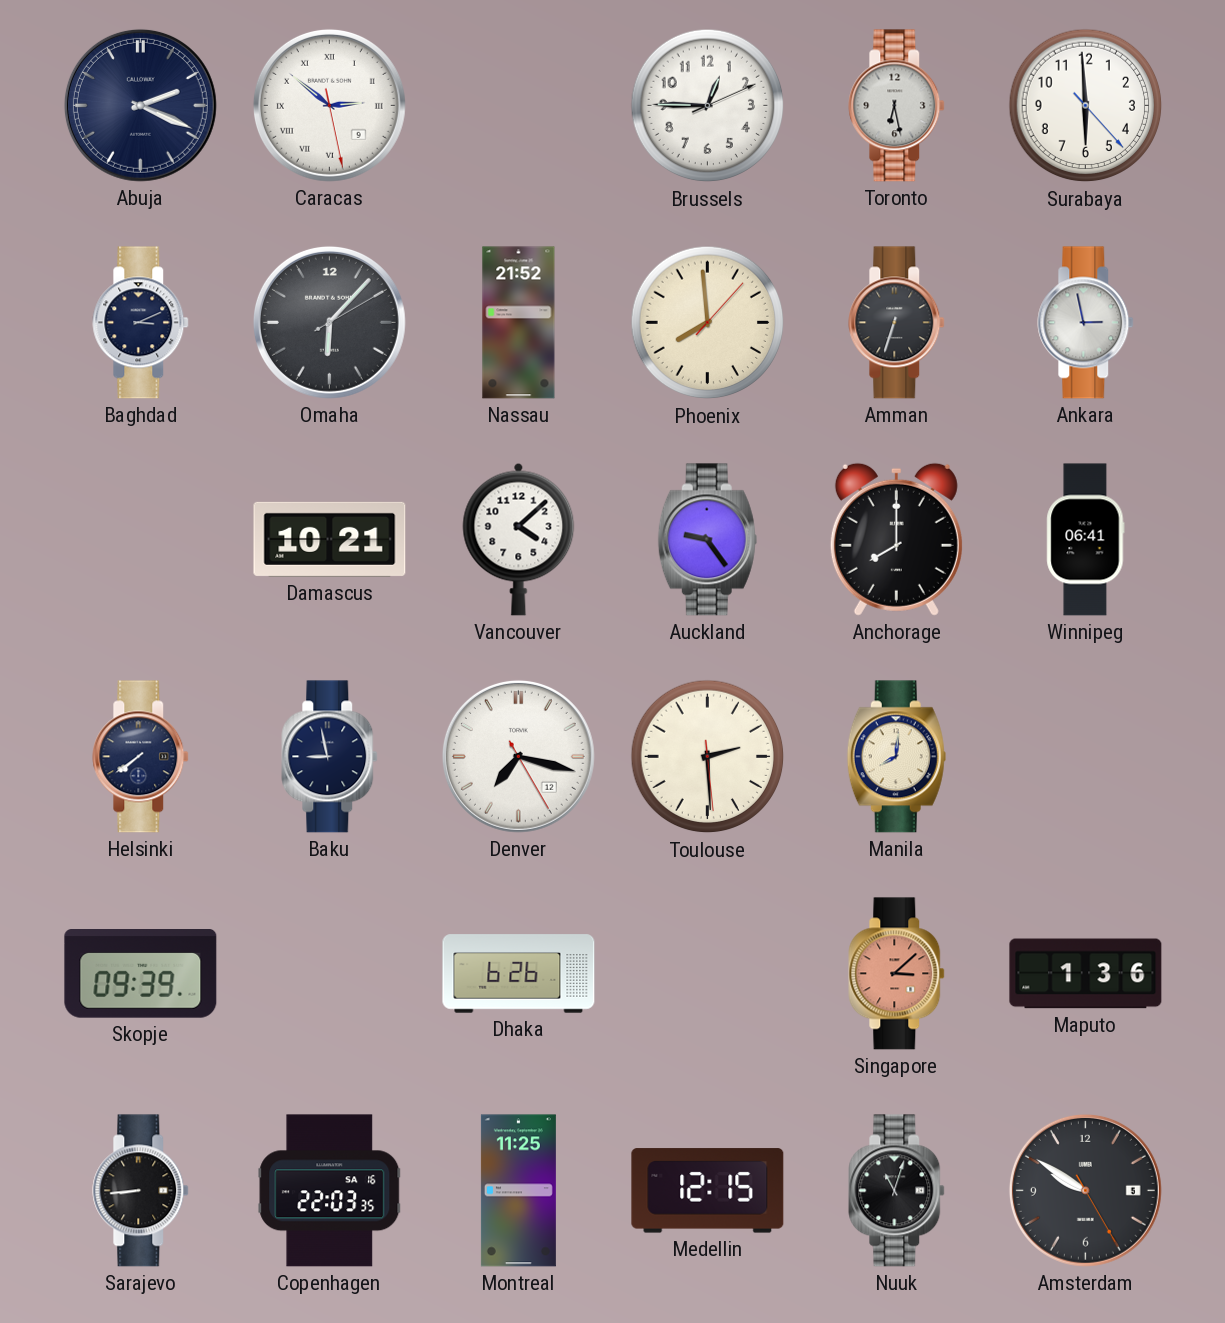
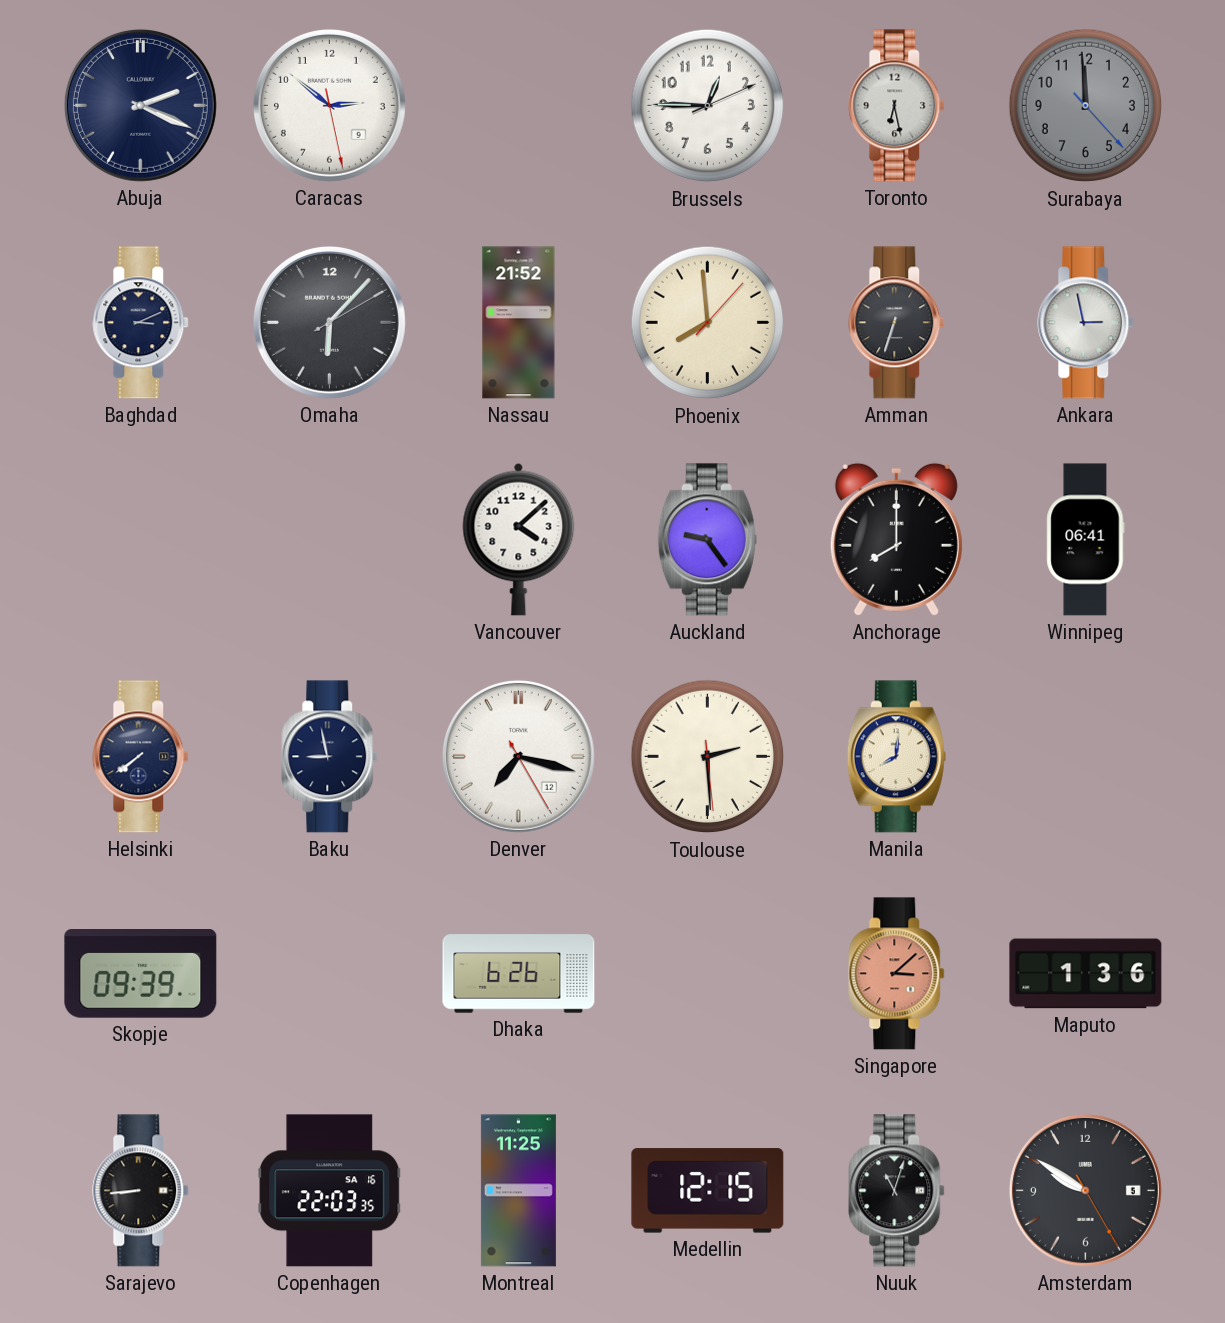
Caracas numerals: Roman -> Arabic (329, 105)
Surabaya: 5:59 -> 11:59 (1086, 106)
Surabaya dial: white -> grey (1086, 106)
Damascus: 10:21 -> none (330, 539)
